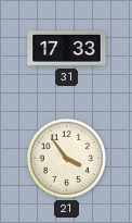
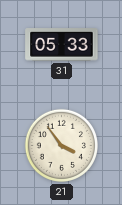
31: 17:33 -> 05:33 (62, 45)
